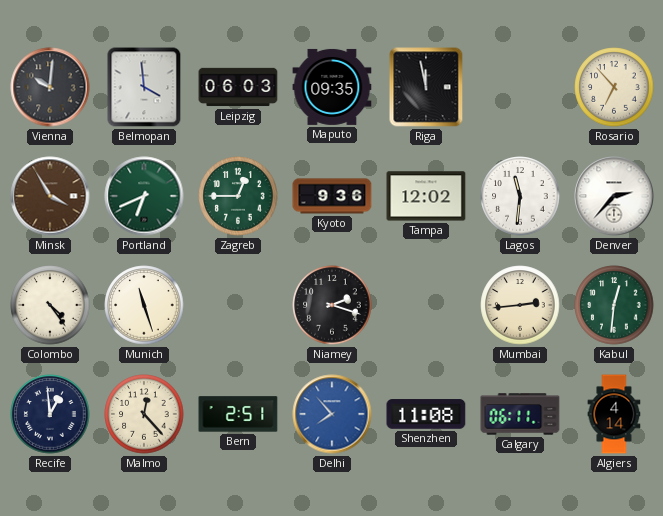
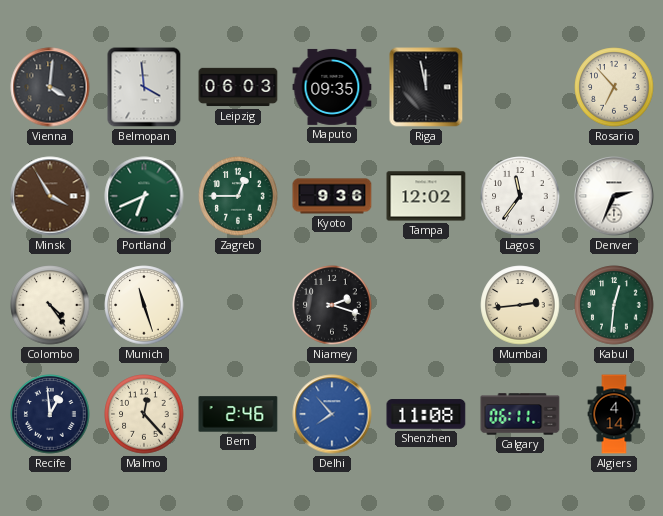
Vienna: 10:01 -> 4:01 (50, 87)
Lagos: 11:31 -> 11:36 (520, 196)
Denver: 2:37 -> 2:34 (614, 196)
Bern: 2:51 -> 2:46 (238, 414)
